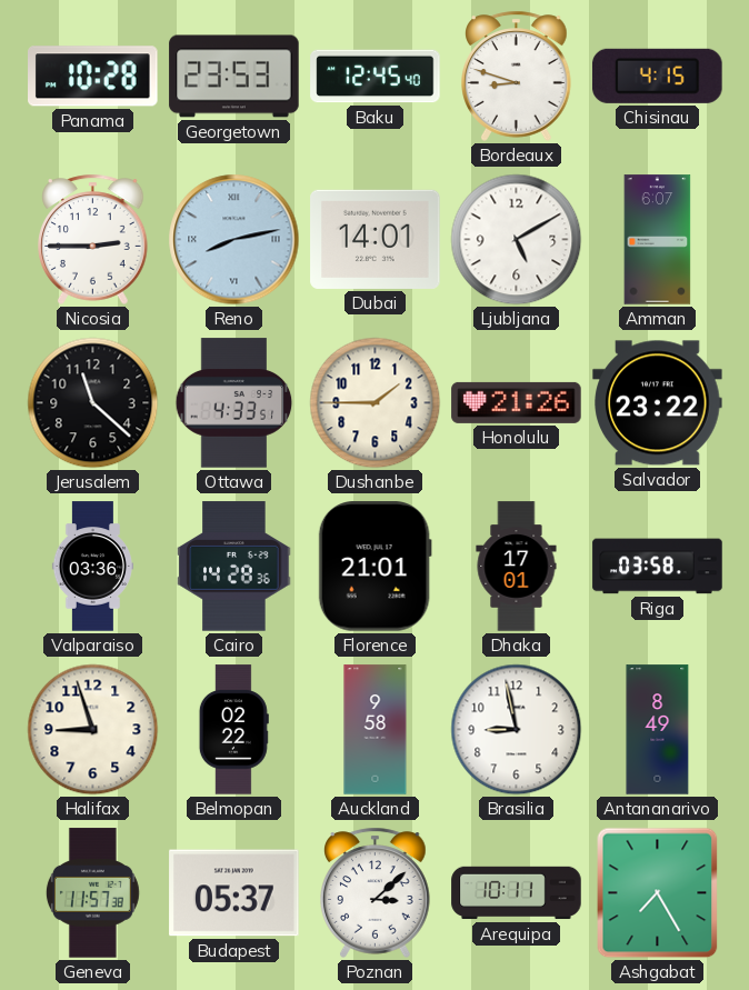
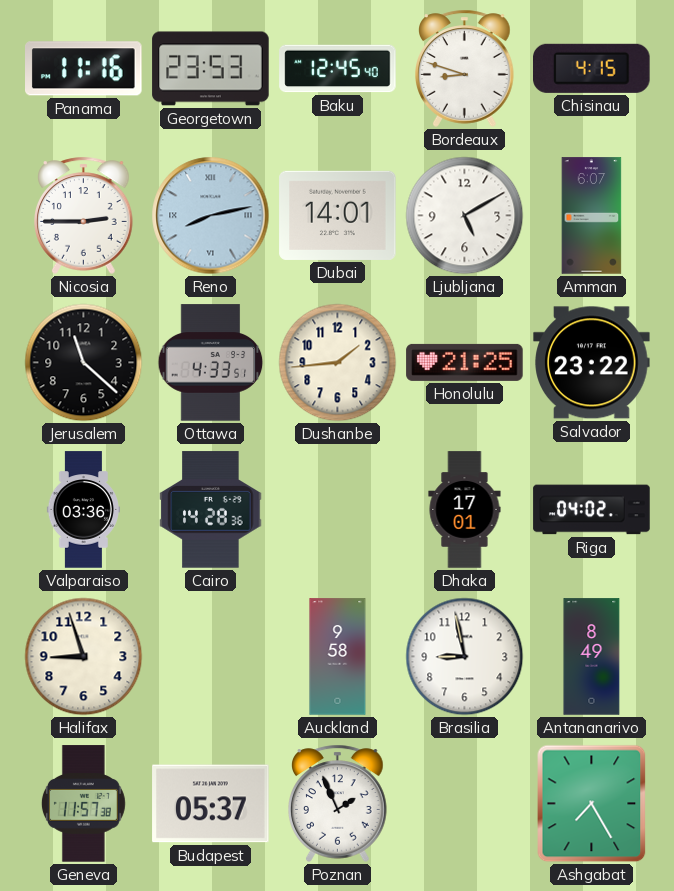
Panama: 10:28 -> 11:16 (84, 69)
Dushanbe: 1:45 -> 1:44 (338, 363)
Honolulu: 21:26 -> 21:25 (465, 362)
Florence: 21:01 -> none (374, 567)
Riga: 03:58 -> 04:02 (592, 510)
Belmopan: 02:22 -> none (233, 730)
Poznan: 3:08 -> 1:56 (338, 803)
Arequipa: 10:11 -> none (517, 893)
